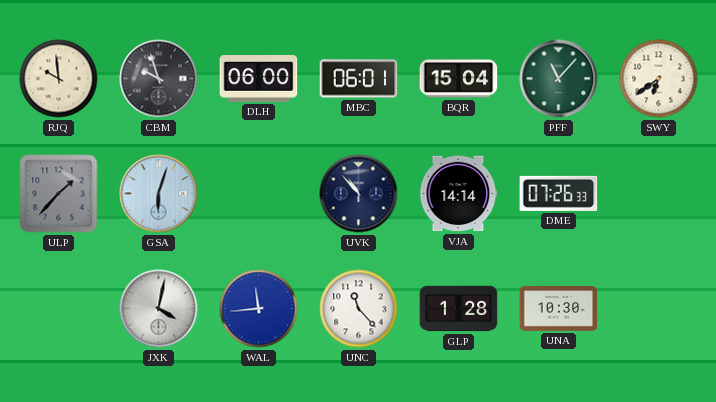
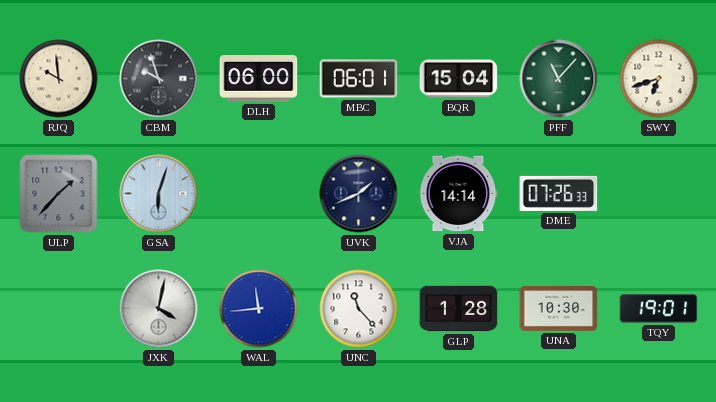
SWY: 6:39 -> 6:42 (659, 79)
UVK: 10:53 -> 1:41 (359, 194)
TQY: none -> 19:01 (659, 309)
